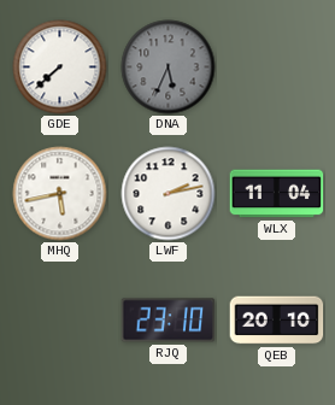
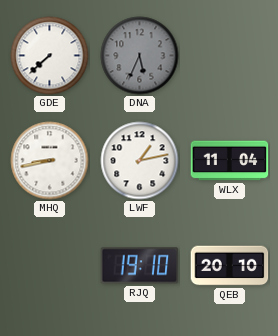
MHQ: 5:43 -> 8:43 (50, 161)
LWF: 2:13 -> 1:13 (140, 161)
RJQ: 23:10 -> 19:10 (140, 266)
